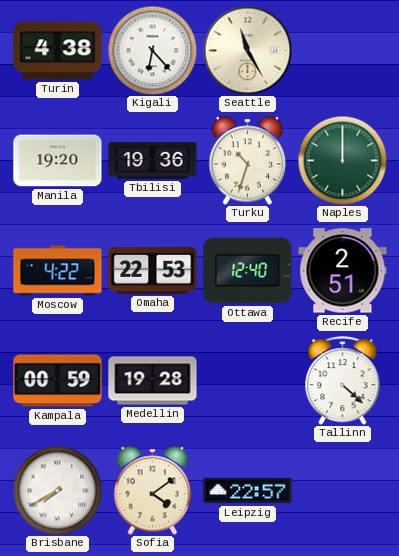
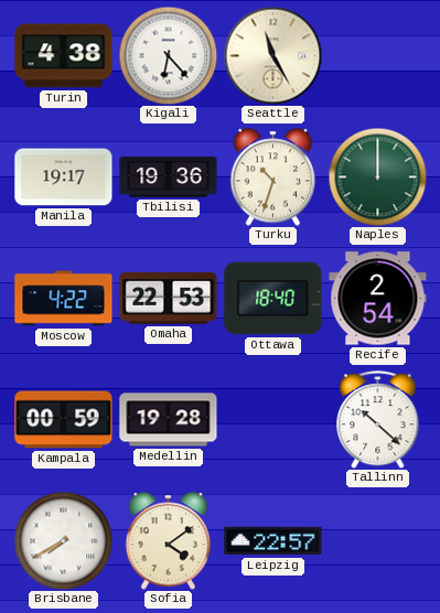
Manila: 19:20 -> 19:17 (64, 178)
Ottawa: 12:40 -> 18:40 (273, 299)
Recife: 2:51 -> 2:54 (378, 299)
Tallinn: 4:22 -> 10:22 (378, 420)
